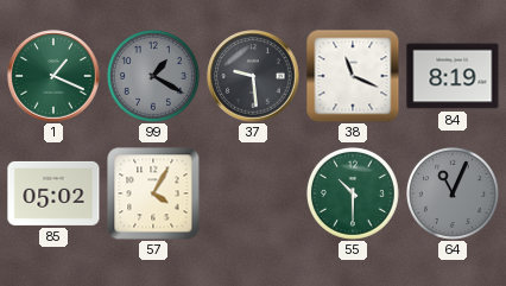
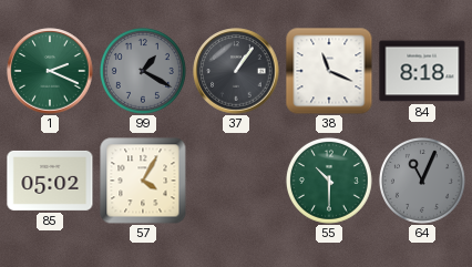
1: 1:19 -> 2:19 (50, 71)
37: 9:29 -> 1:06 (236, 71)
84: 8:19 -> 8:18 (422, 71)
